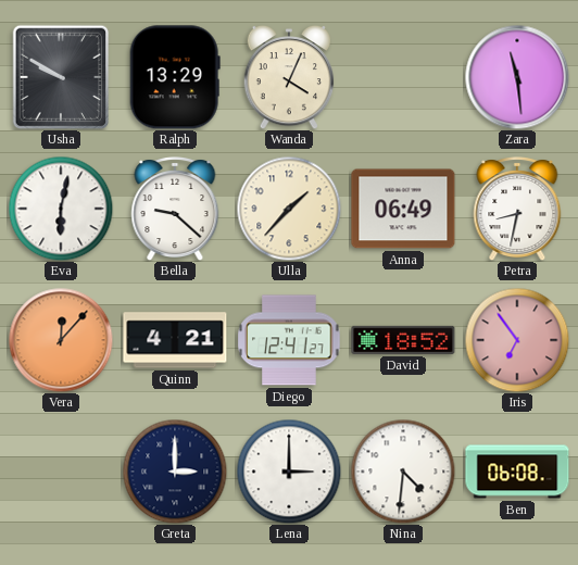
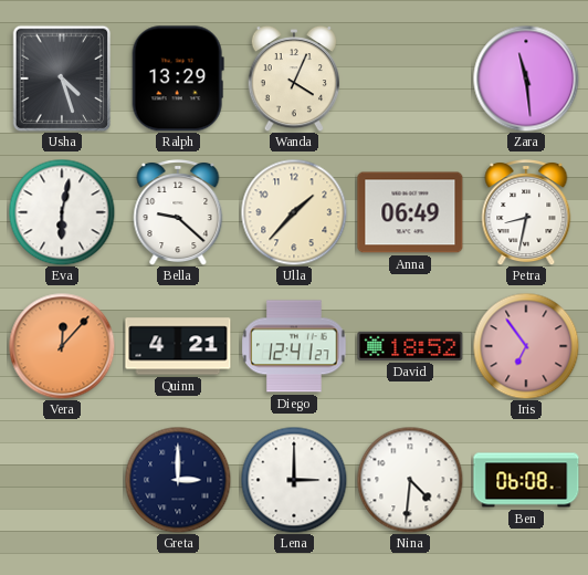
Usha: 9:50 -> 4:27 (62, 79)
